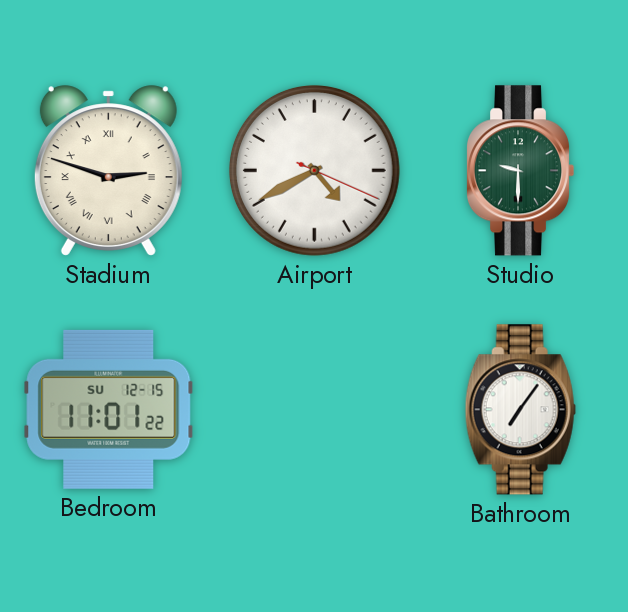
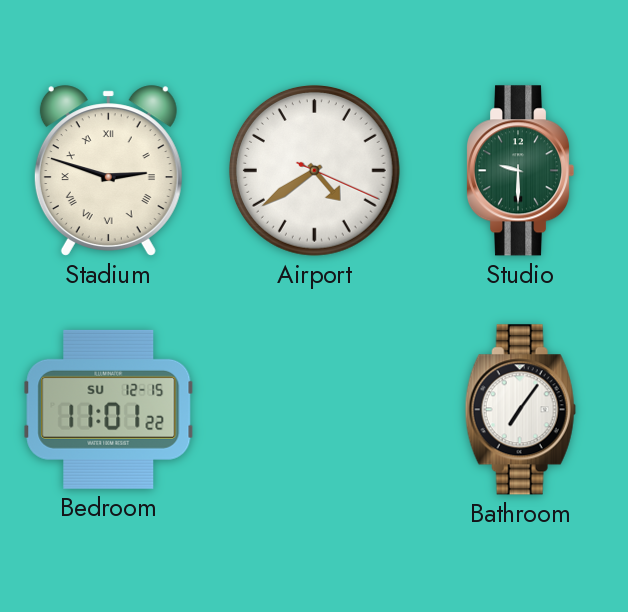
Airport: 4:40 -> 4:39 (314, 170)
